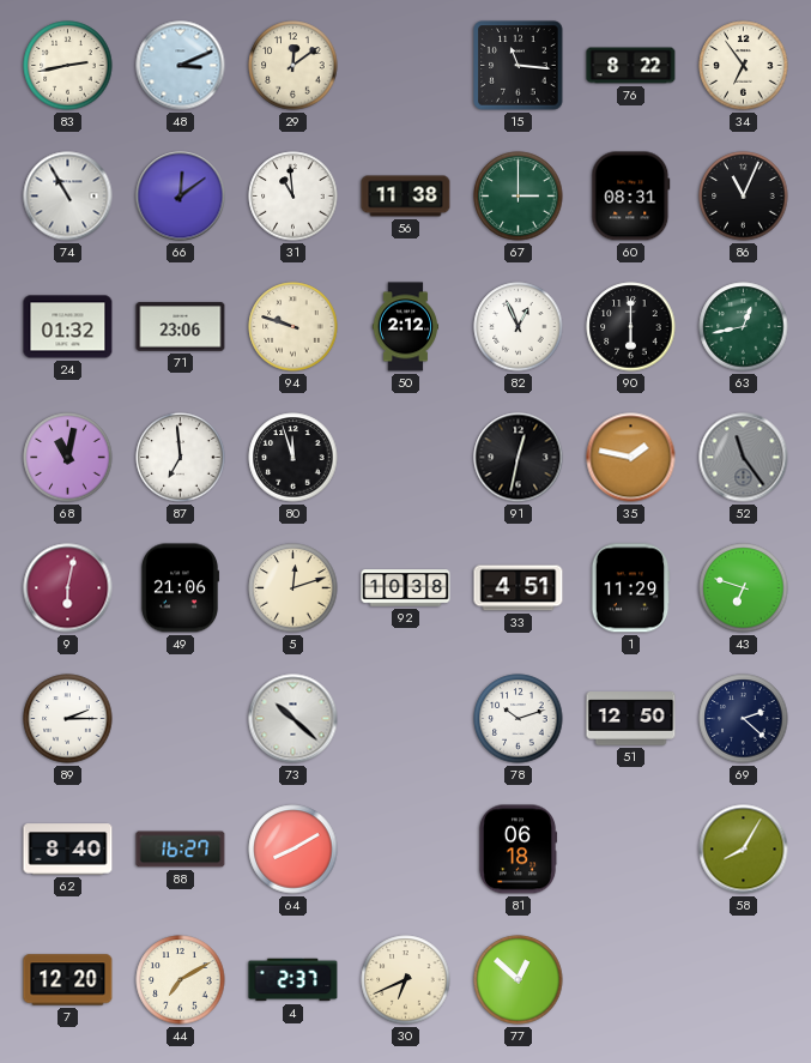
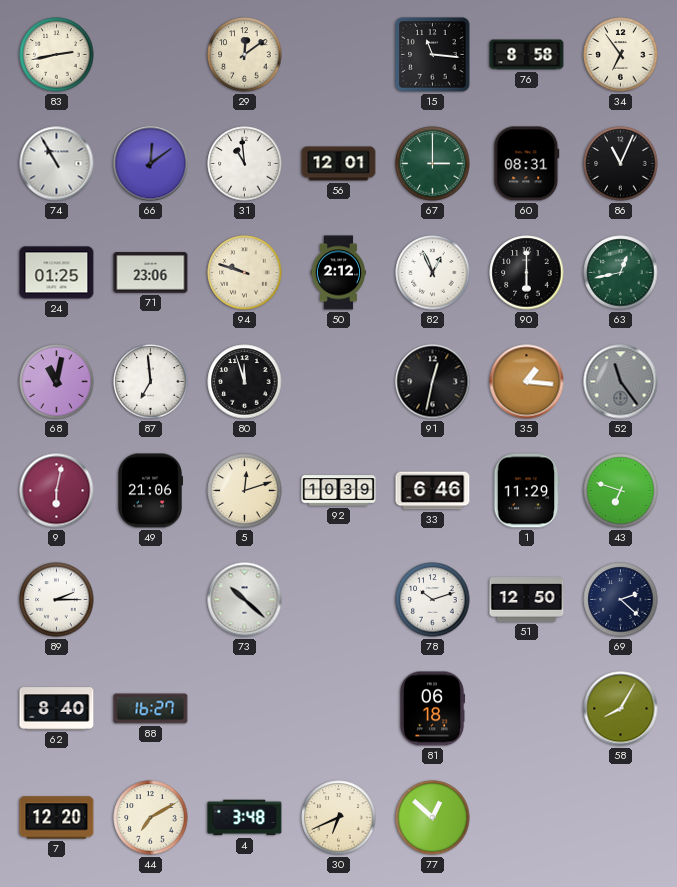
48: 3:11 -> none (181, 66)
76: 8:22 -> 8:58 (527, 55)
56: 11:38 -> 12:01 (339, 164)
24: 01:32 -> 01:25 (57, 273)
35: 1:47 -> 1:16 (527, 382)
92: 10:38 -> 10:39 (339, 491)
33: 4:51 -> 6:46 (433, 491)
64: 8:10 -> none (293, 850)
4: 2:37 -> 3:48 (245, 818)
